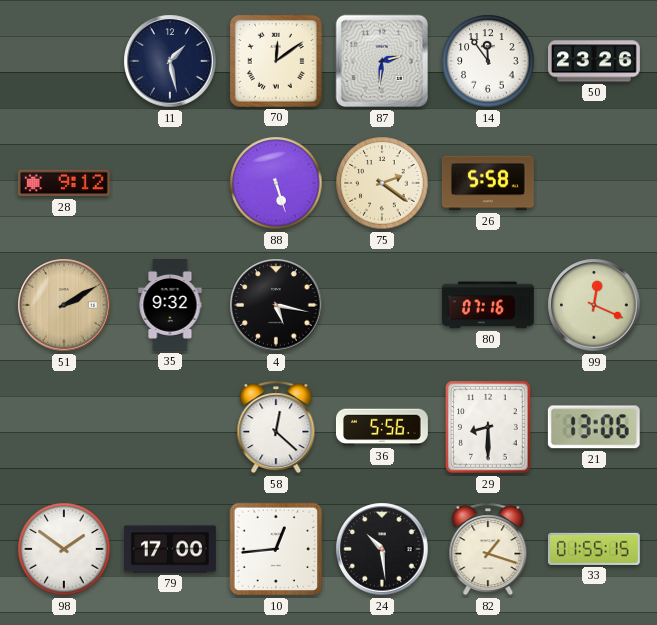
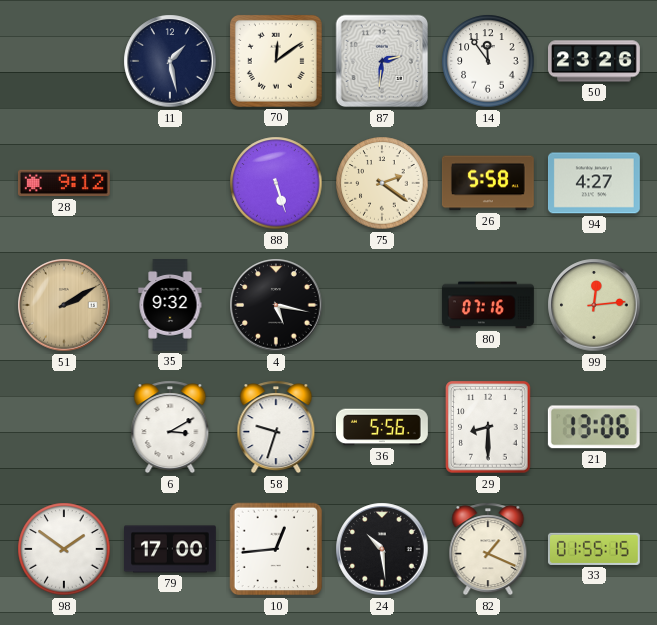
94: none -> 4:27 (594, 183)
99: 12:19 -> 12:14 (594, 305)
6: none -> 3:10 (170, 427)
58: 12:22 -> 9:33 (276, 427)
82: 1:18 -> 1:19 (488, 549)
